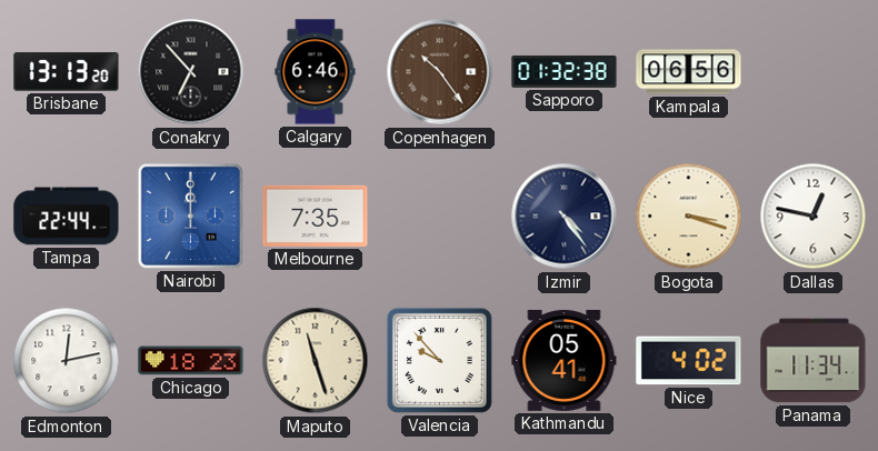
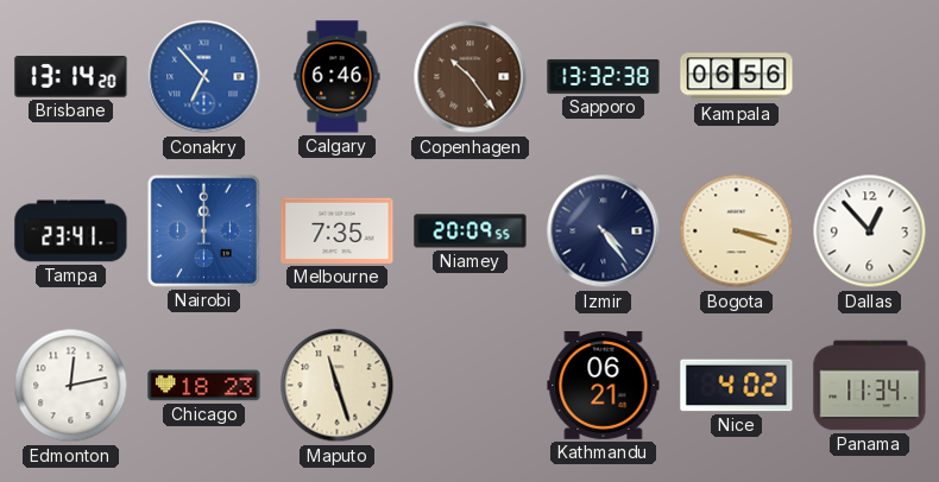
Brisbane: 13:13 -> 13:14 (71, 77)
Conakry dial: black -> blue (204, 77)
Sapporo: 01:32 -> 13:32 (604, 76)
Tampa: 22:44 -> 23:41 (71, 232)
Niamey: none -> 20:09 (471, 232)
Dallas: 12:47 -> 12:53 (870, 232)
Valencia: 9:53 -> none (439, 360)
Kathmandu: 05:41 -> 06:21 (604, 385)
